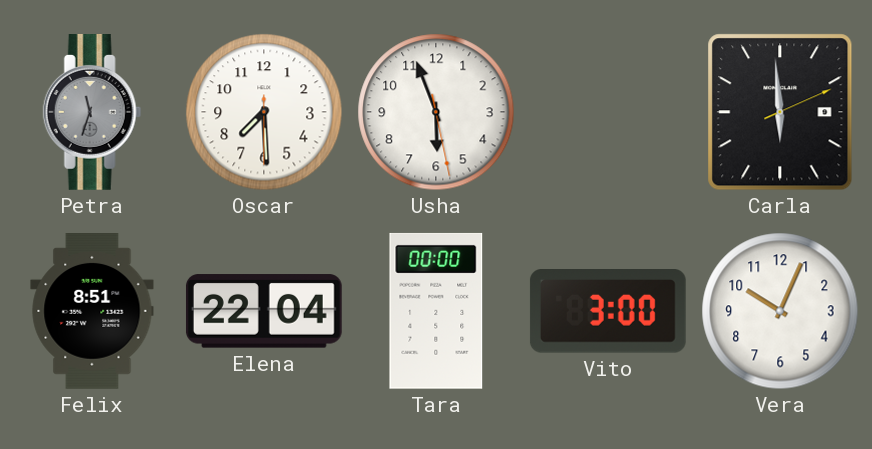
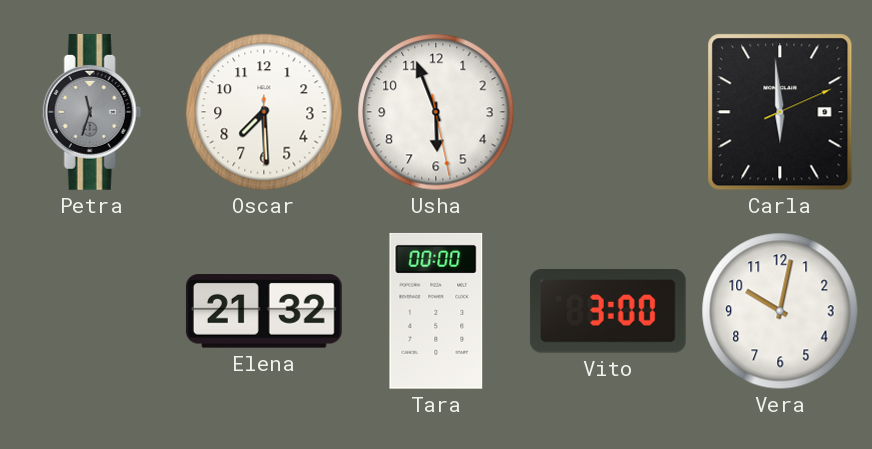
Felix: 8:51 -> none (92, 312)
Elena: 22:04 -> 21:32 (264, 311)
Vera: 10:04 -> 10:02 (780, 311)
